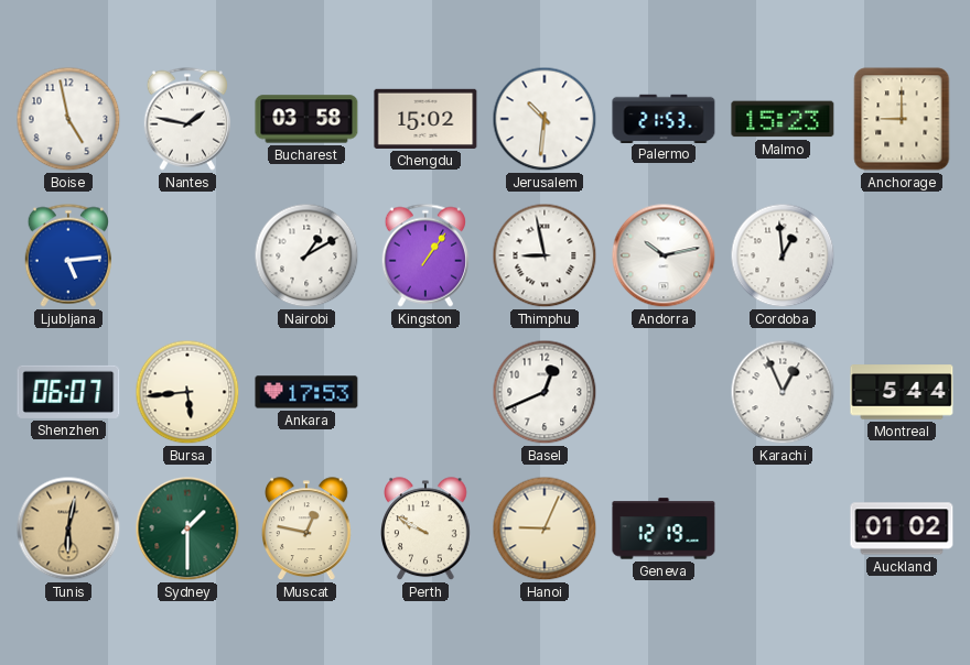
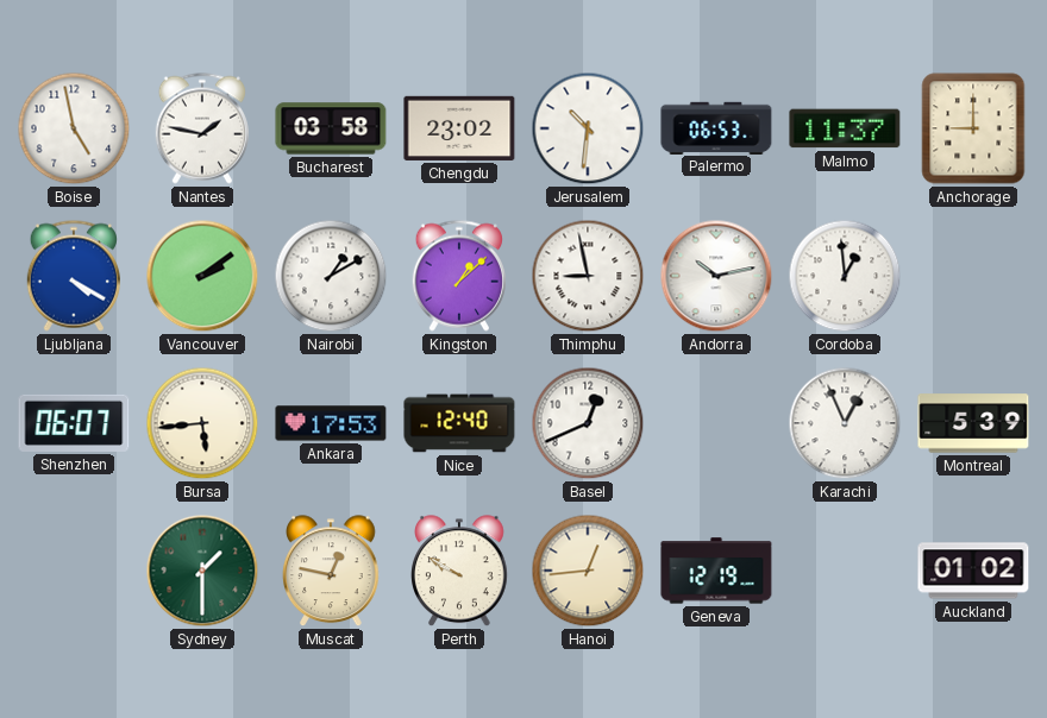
Chengdu: 15:02 -> 23:02 (459, 128)
Palermo: 21:53 -> 06:53 (716, 127)
Malmo: 15:23 -> 11:37 (845, 128)
Ljubljana: 5:14 -> 4:20 (73, 276)
Vancouver: none -> 2:09 (202, 276)
Kingston: 1:06 -> 1:08 (458, 276)
Nice: none -> 12:40 (459, 423)
Montreal: 5:44 -> 5:39 (973, 423)
Tunis: 6:02 -> none (68, 528)
Hanoi: 9:04 -> 12:44 (588, 571)
